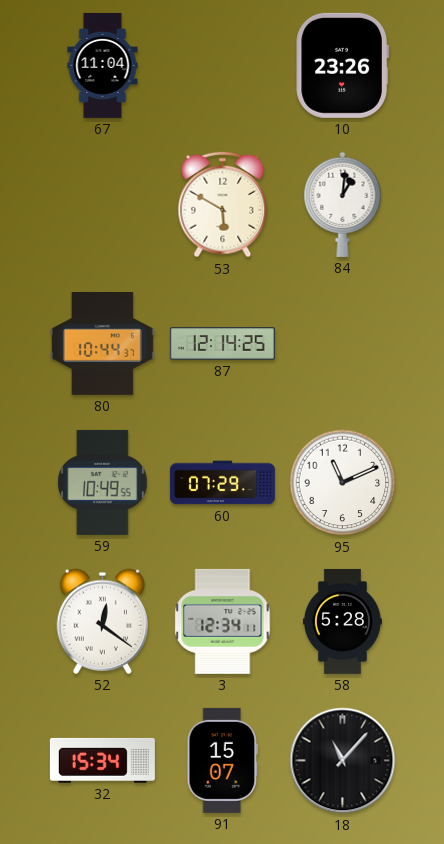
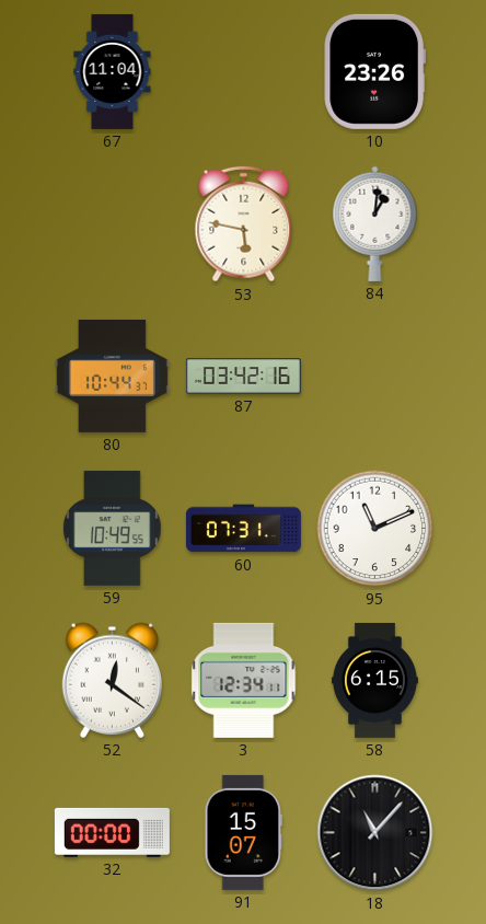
53: 5:50 -> 5:47 (244, 224)
87: 12:14 -> 03:42 (243, 377)
60: 07:29 -> 07:31 (243, 529)
58: 5:28 -> 6:15 (374, 680)
32: 15:34 -> 00:00 (112, 832)
